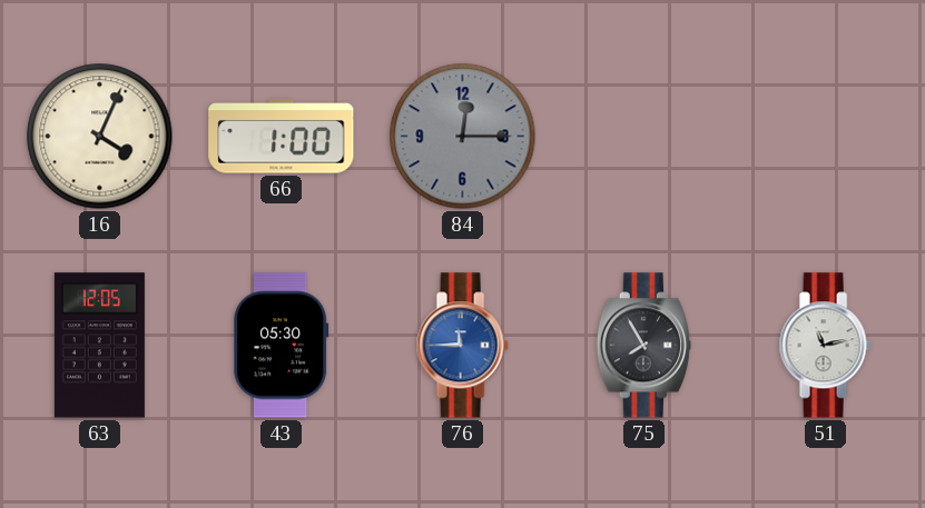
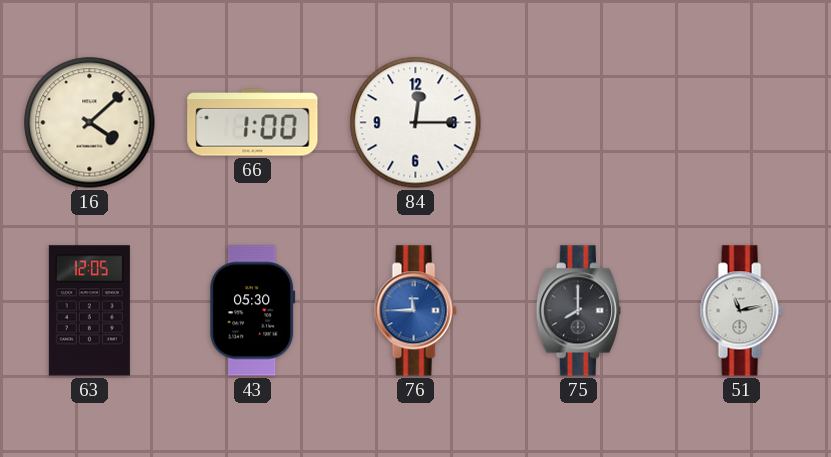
16: 4:04 -> 4:08 (90, 123)
84 dial: grey -> white (416, 123)
75: 7:55 -> 8:00 (578, 311)
